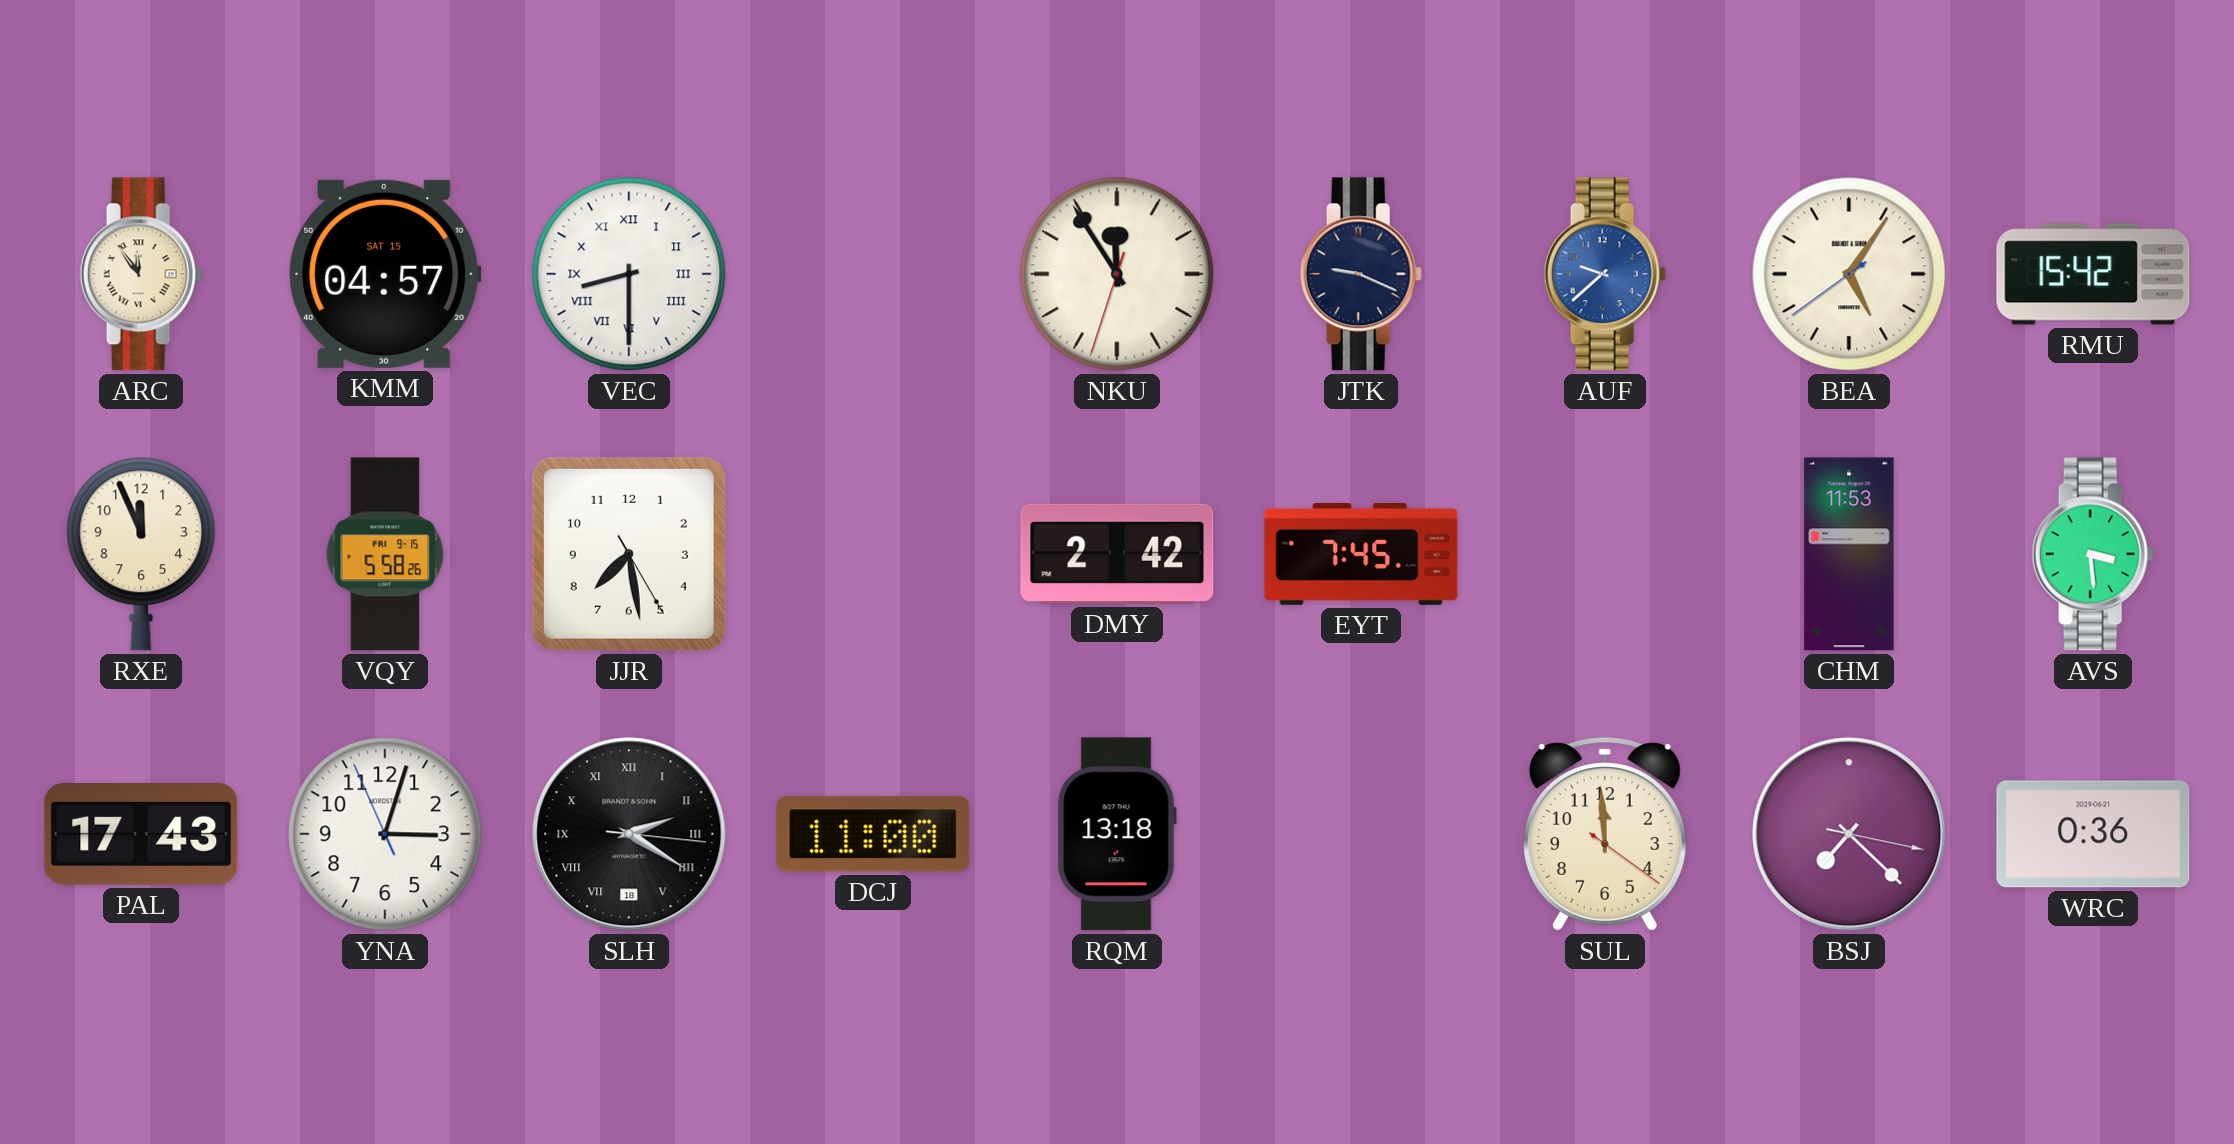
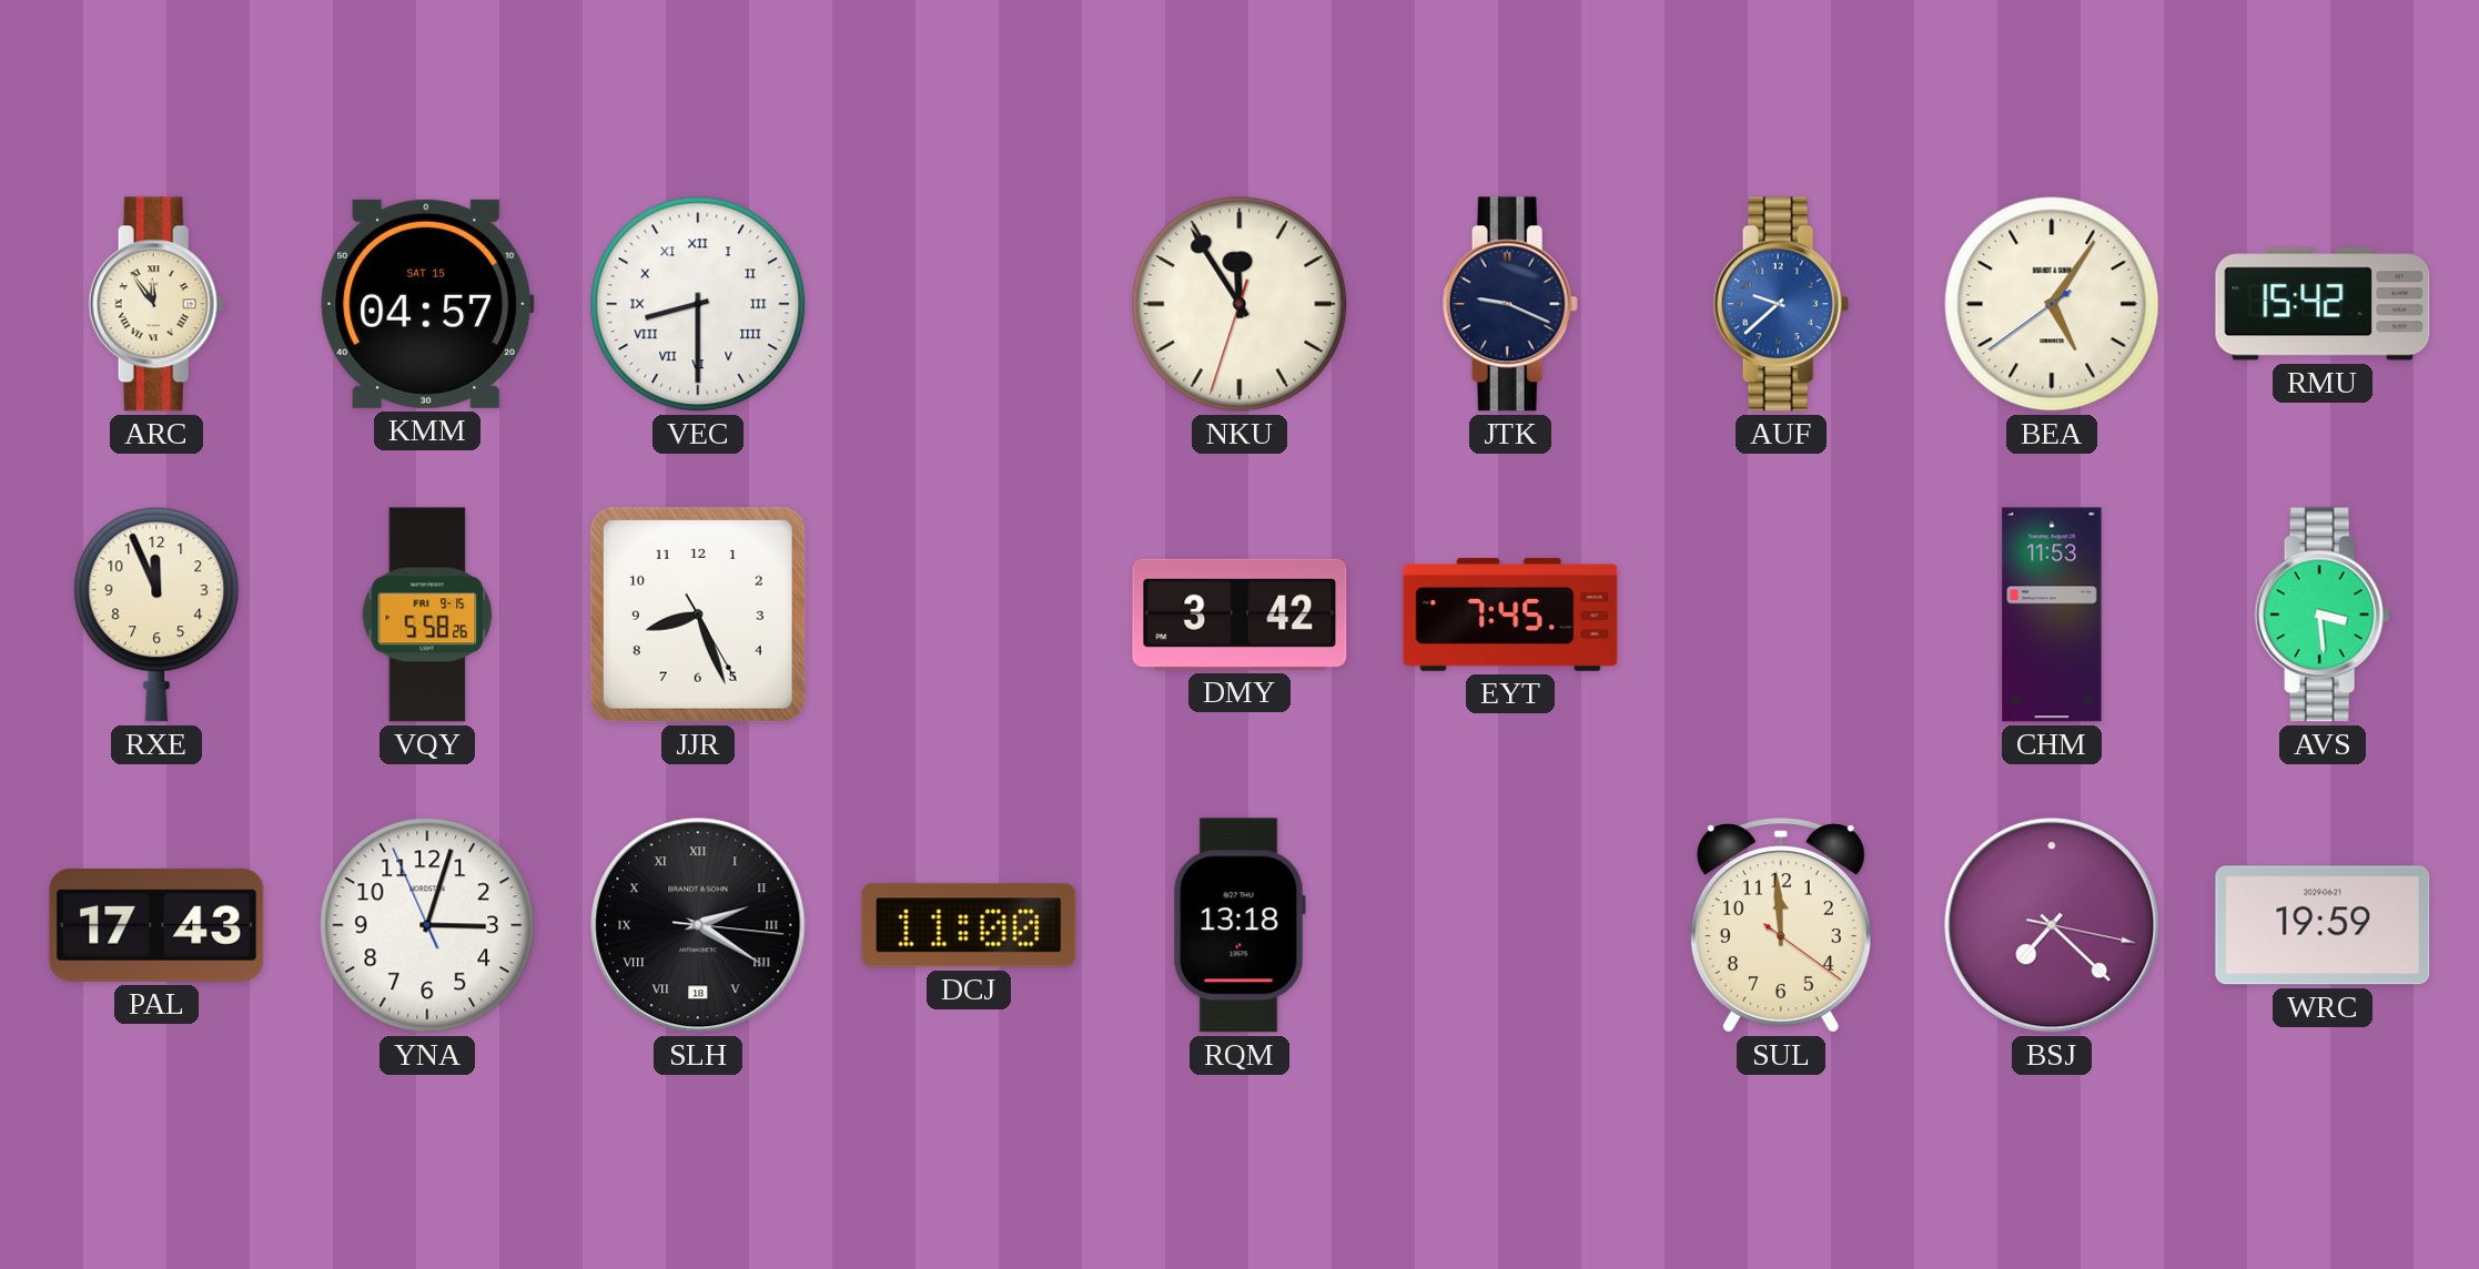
JJR: 7:28 -> 8:26 (698, 615)
DMY: 2:42 -> 3:42 (1239, 615)
WRC: 0:36 -> 19:59 (2323, 925)
